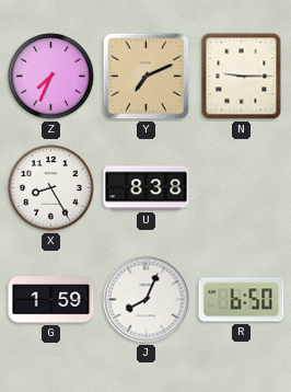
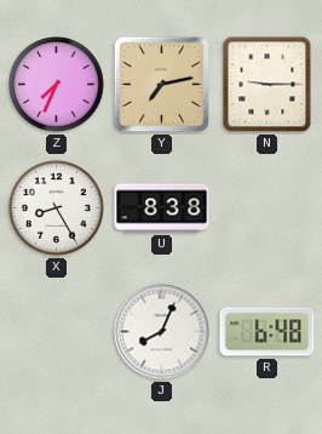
Y: 7:11 -> 7:13 (162, 85)
G: 1:59 -> none (51, 300)
R: 6:50 -> 6:48 (268, 332)
